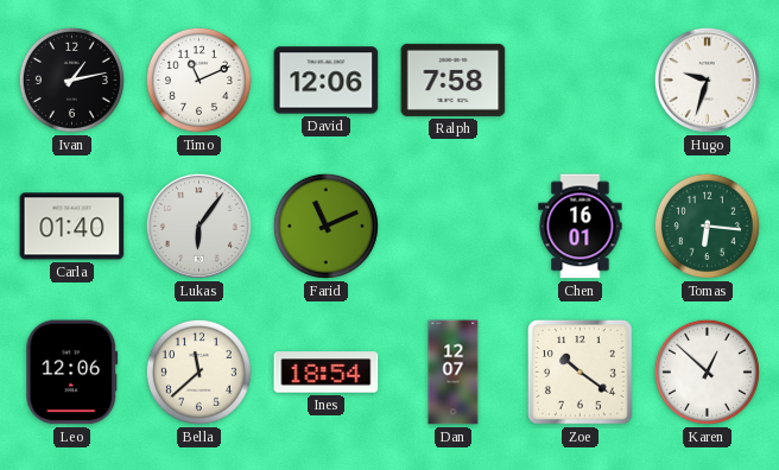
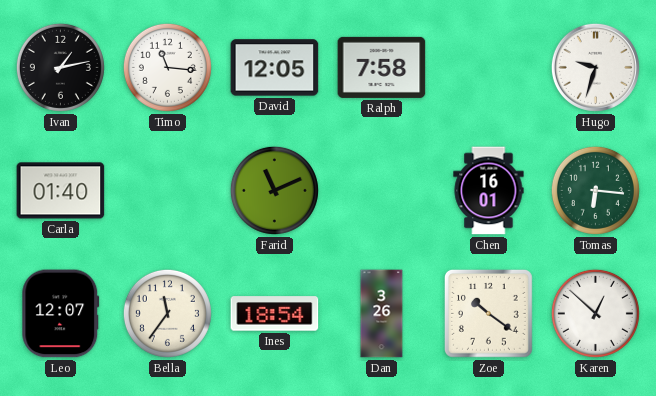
Timo: 11:11 -> 11:16 (167, 67)
David: 12:06 -> 12:05 (275, 68)
Lukas: 6:06 -> none (198, 226)
Leo: 12:06 -> 12:07 (61, 314)
Bella: 11:38 -> 11:36 (167, 313)
Dan: 12:07 -> 3:26 (382, 314)
